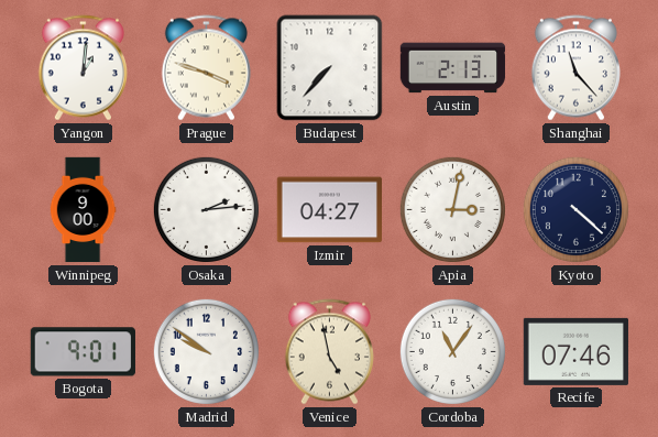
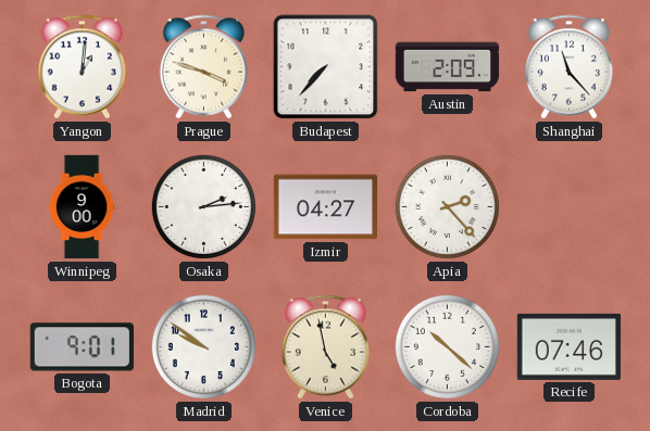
Austin: 2:13 -> 2:09 (448, 67)
Apia: 3:02 -> 2:23 (447, 206)
Kyoto: 4:22 -> none (575, 209)
Cordoba: 11:06 -> 10:22 (447, 346)
